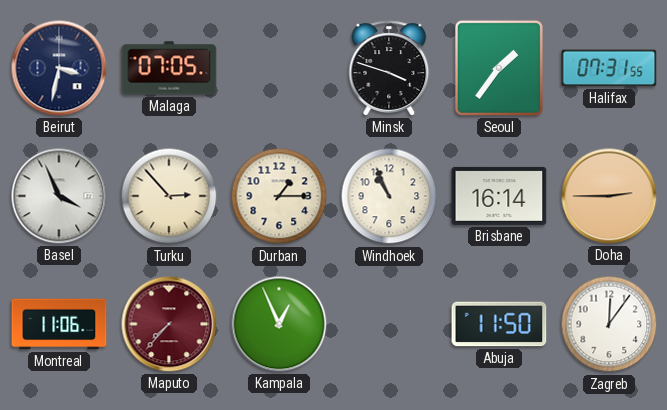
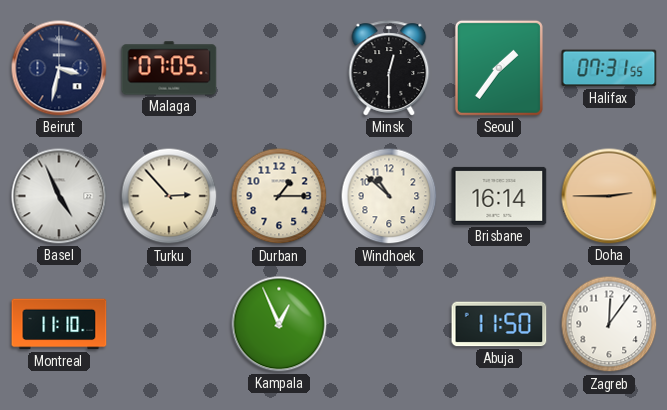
Minsk: 3:48 -> 12:30 (389, 68)
Basel: 3:56 -> 4:56 (59, 196)
Windhoek: 10:56 -> 10:52 (389, 196)
Montreal: 11:06 -> 11:10 (59, 324)
Maputo: 7:37 -> none (169, 324)
